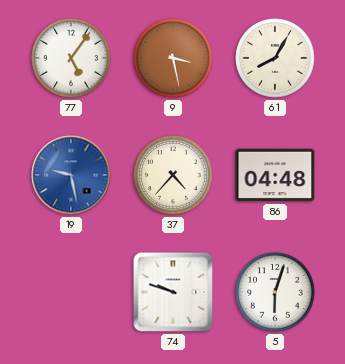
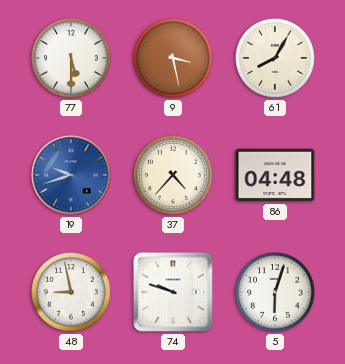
77: 5:06 -> 5:30 (71, 58)
19: 9:28 -> 9:42 (71, 175)
48: none -> 8:58 (71, 292)
